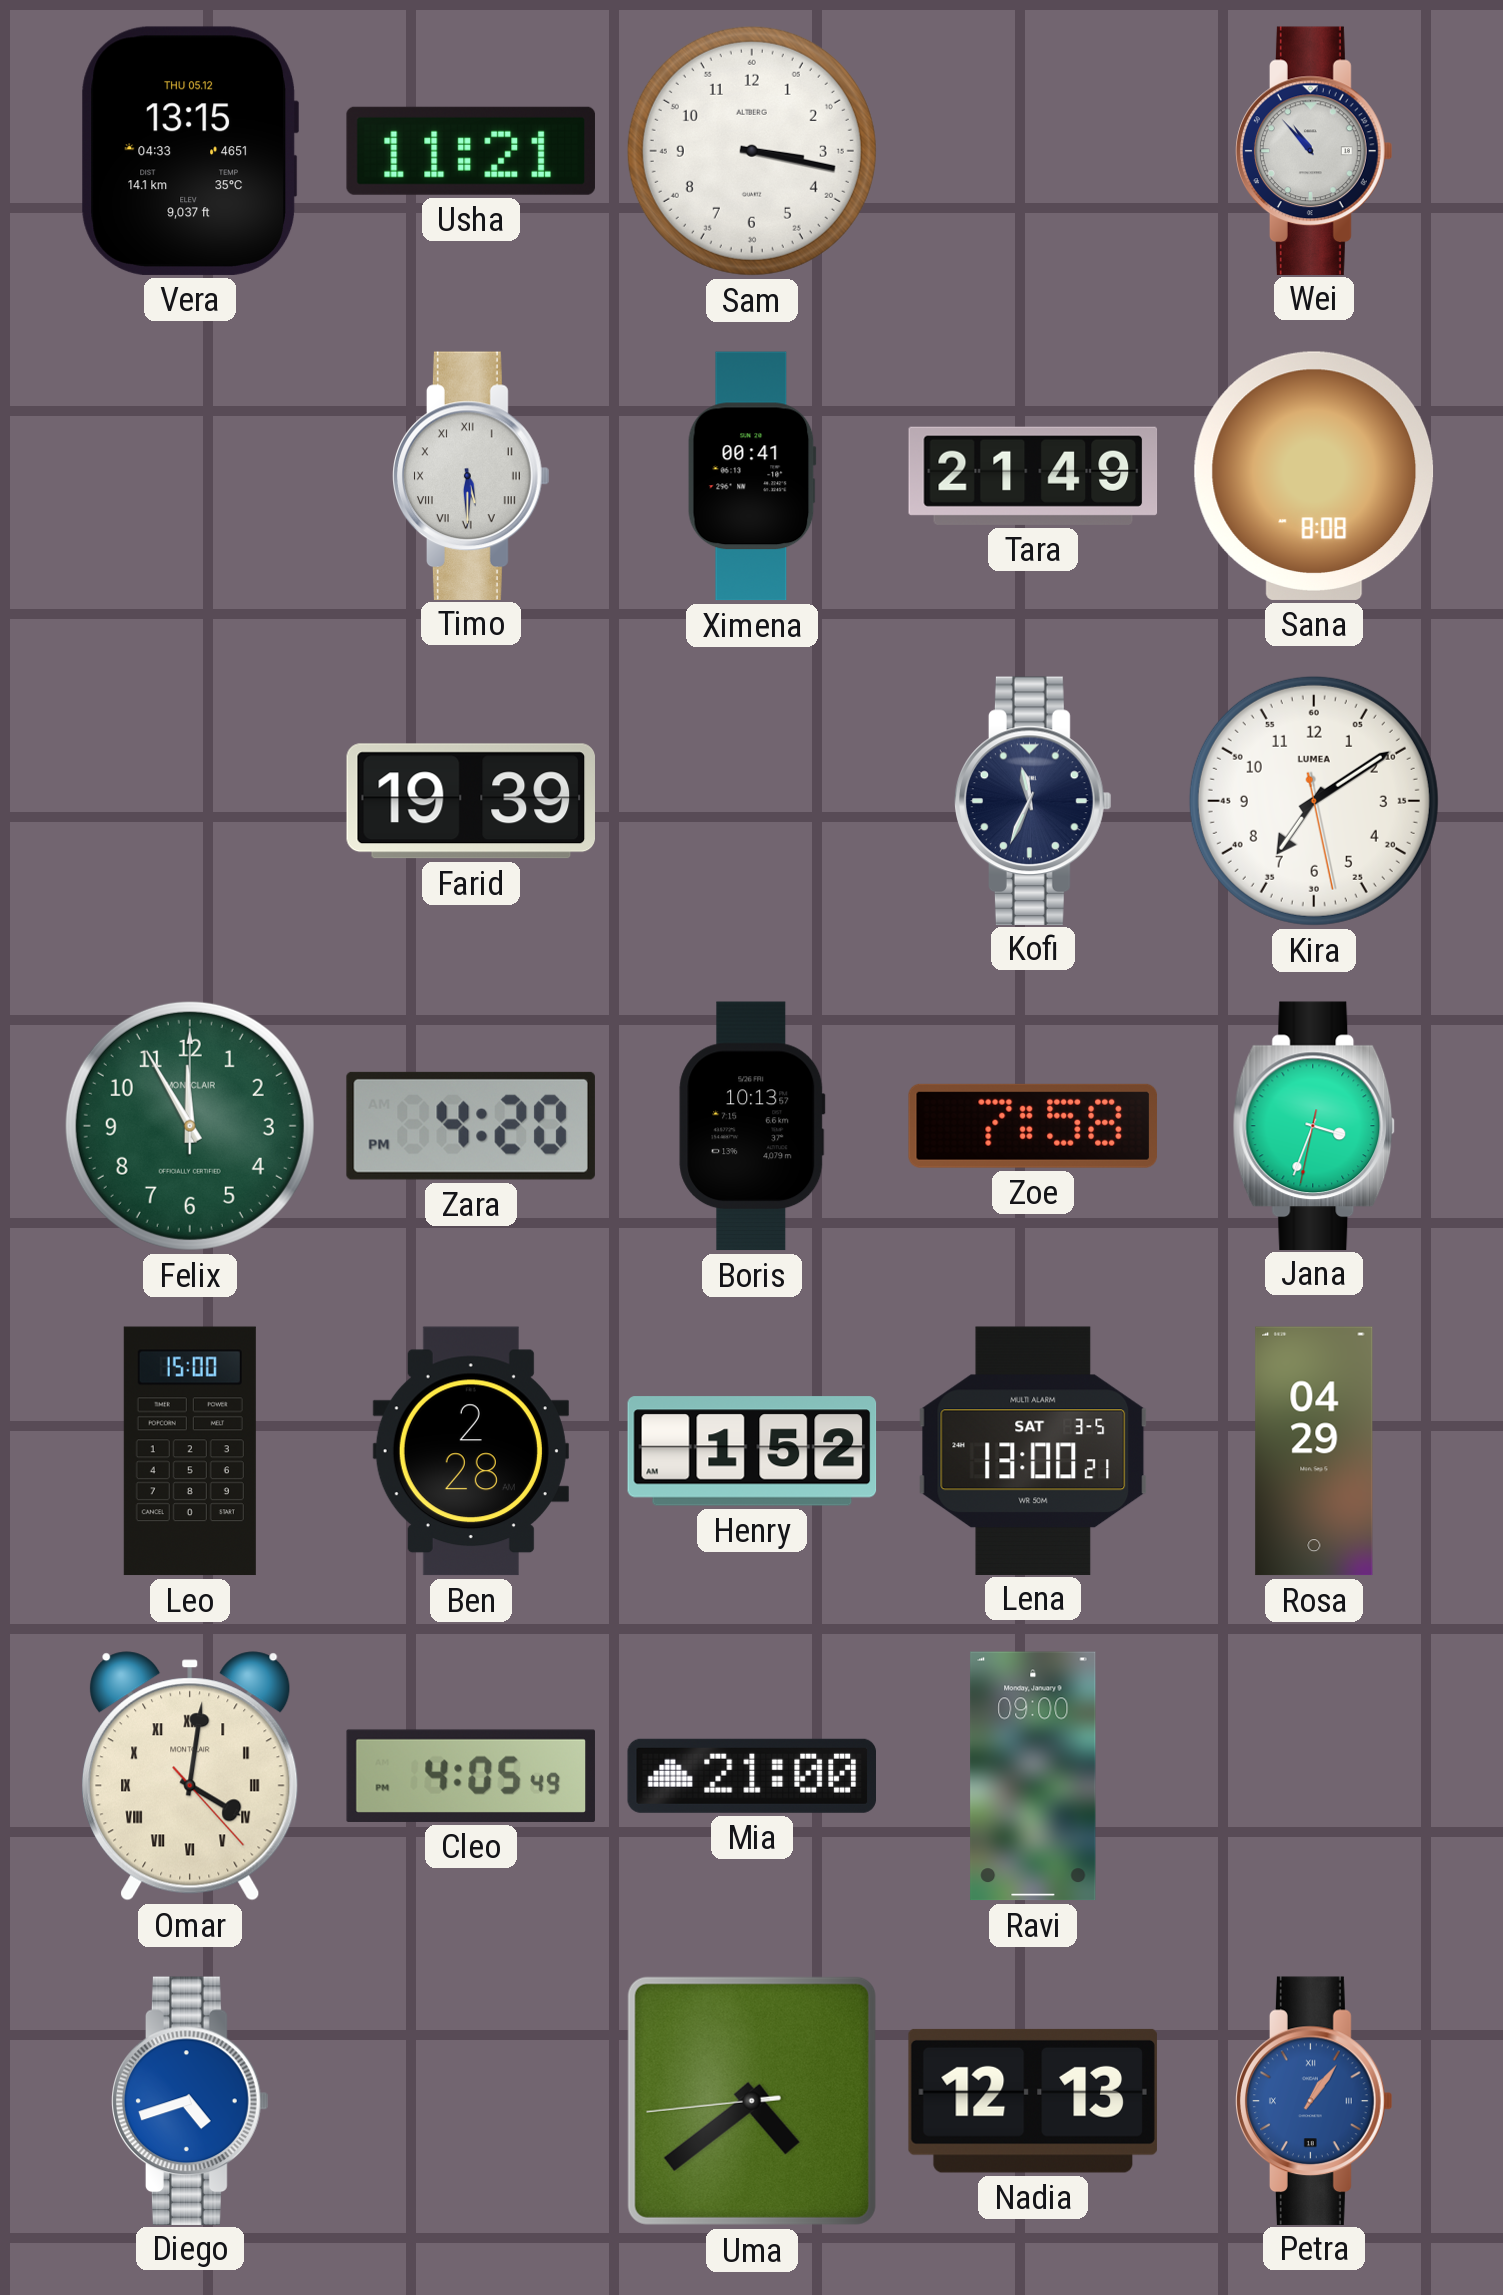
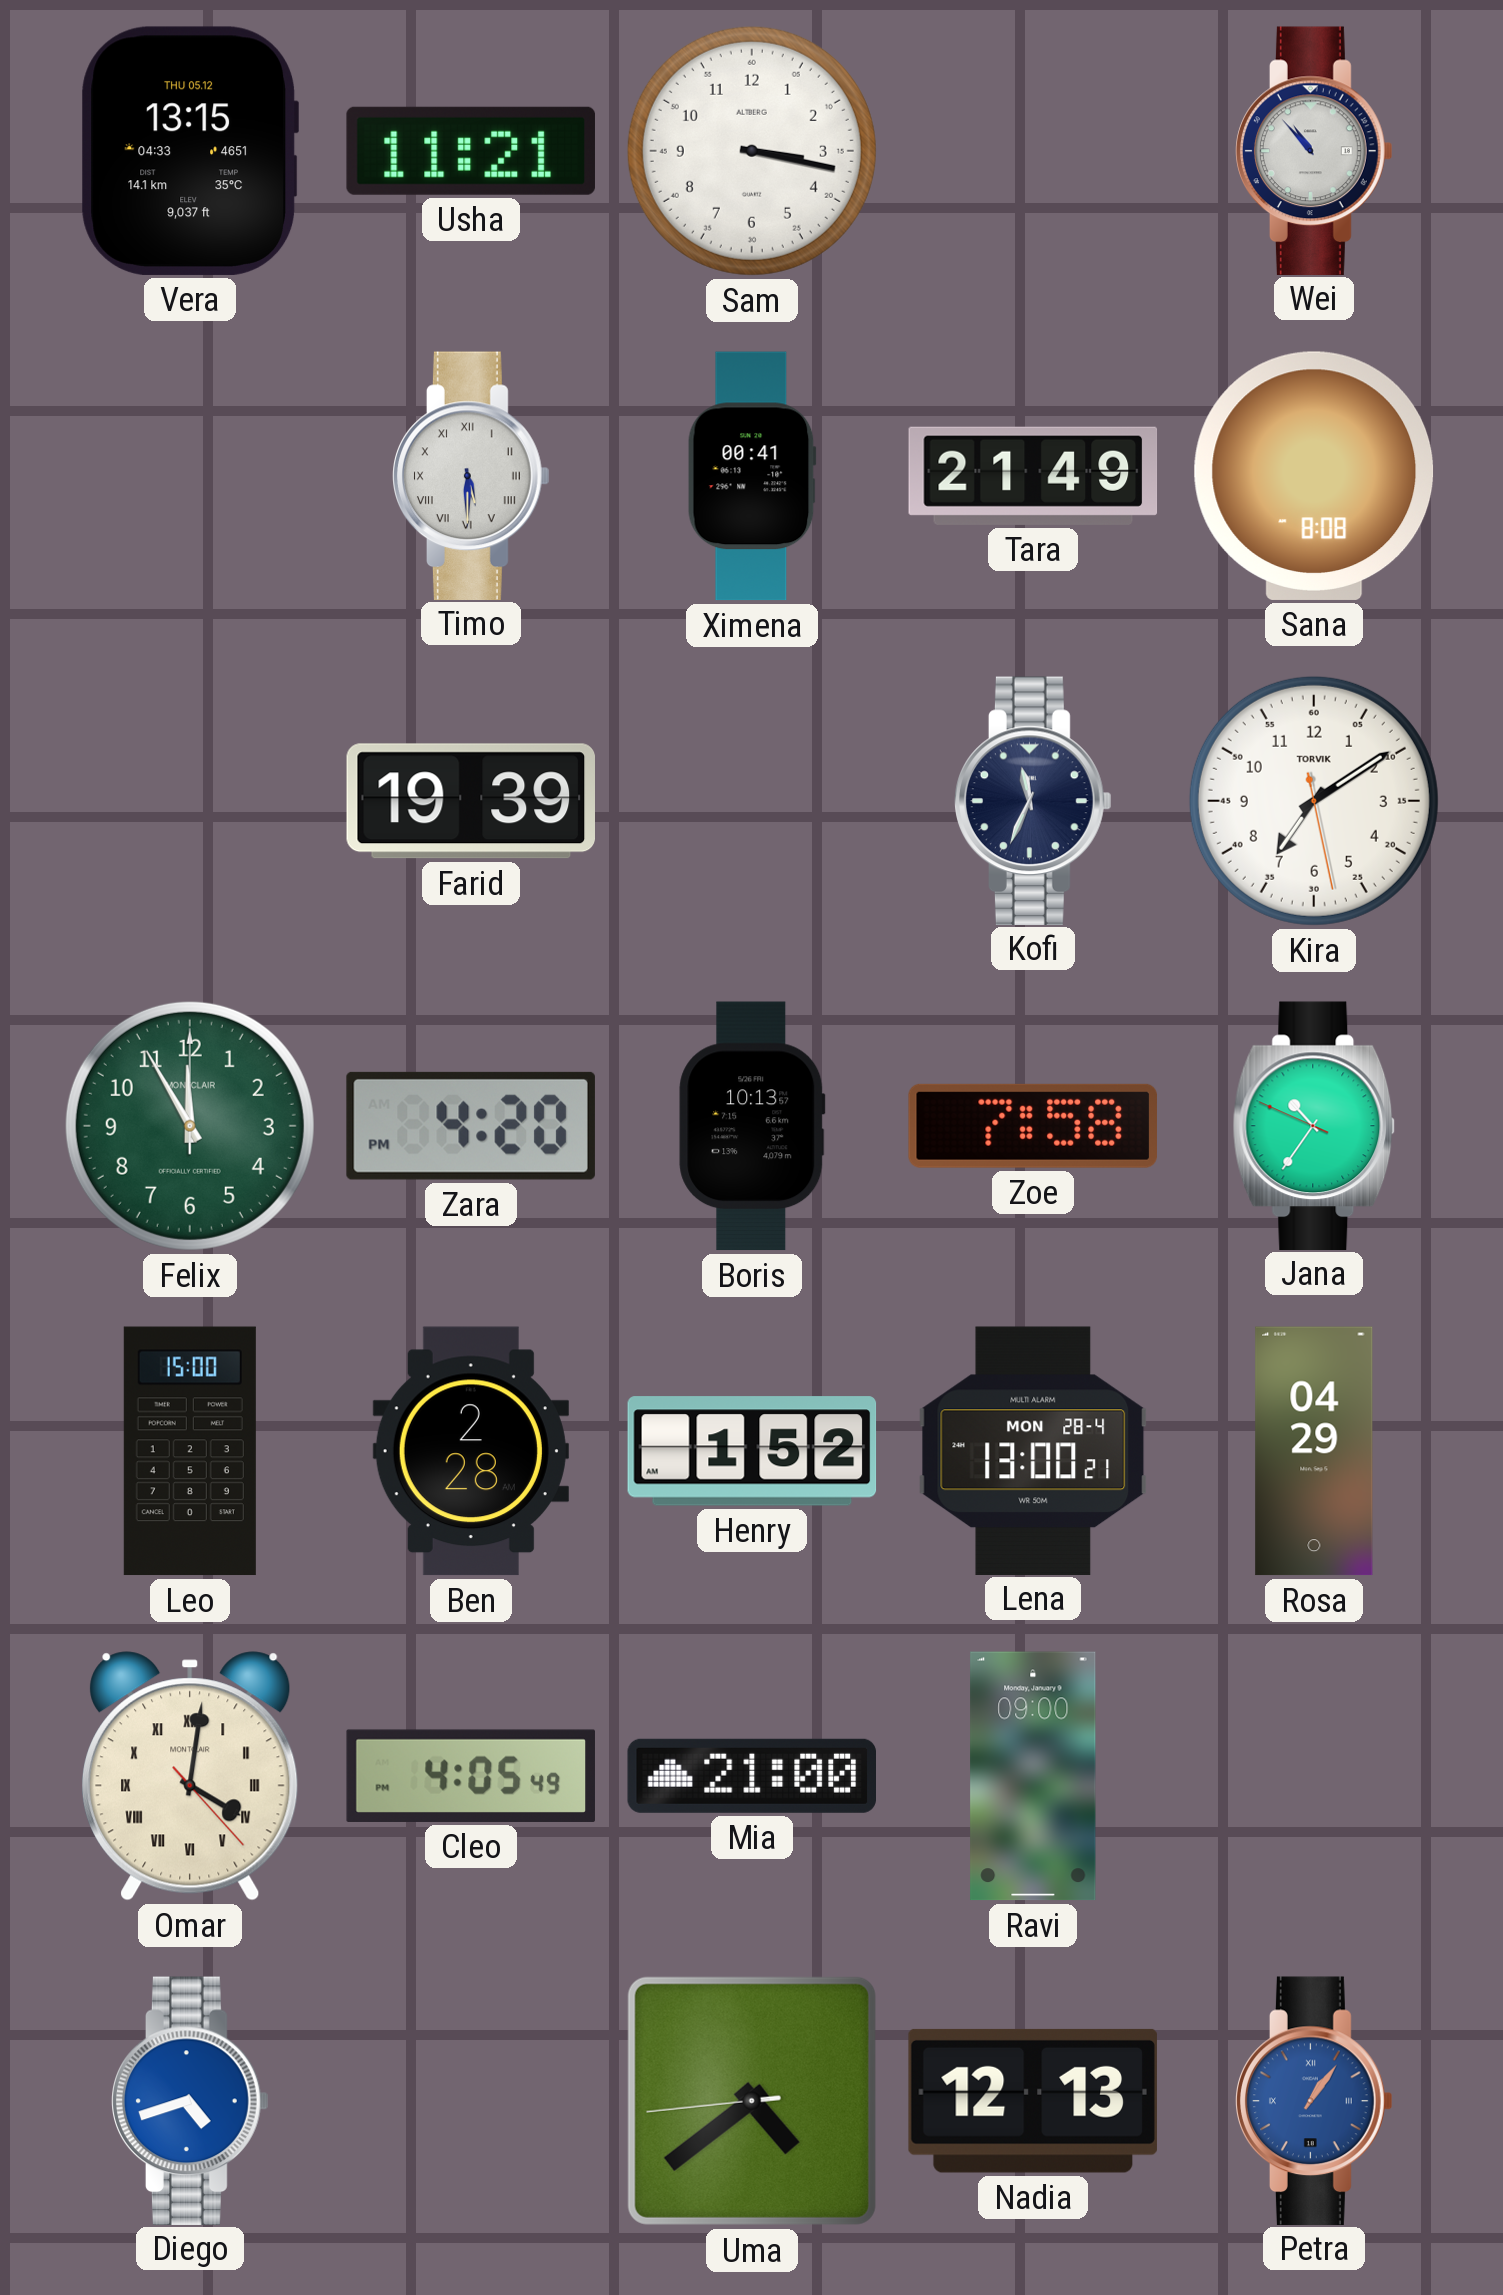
Kira brand: LUMEA -> TORVIK (1314, 801)
Jana: 3:33 -> 10:35 (1314, 1125)
Lena date: SAT 3-5 -> MON 28-4 (1033, 1450)
